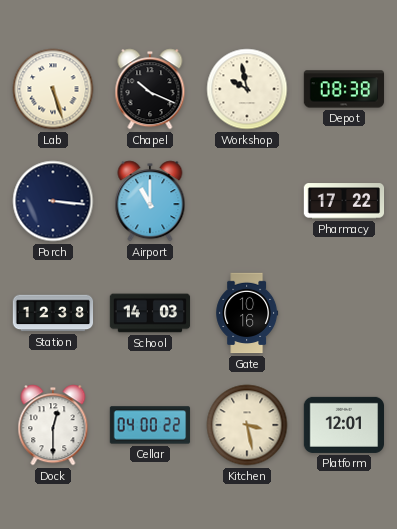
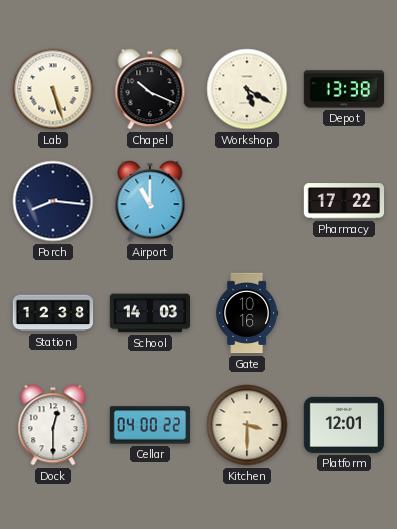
Workshop: 9:58 -> 5:20 (247, 89)
Depot: 08:38 -> 13:38 (344, 89)
Porch: 3:16 -> 8:16 (53, 201)
Kitchen: 3:28 -> 3:30 (247, 425)
